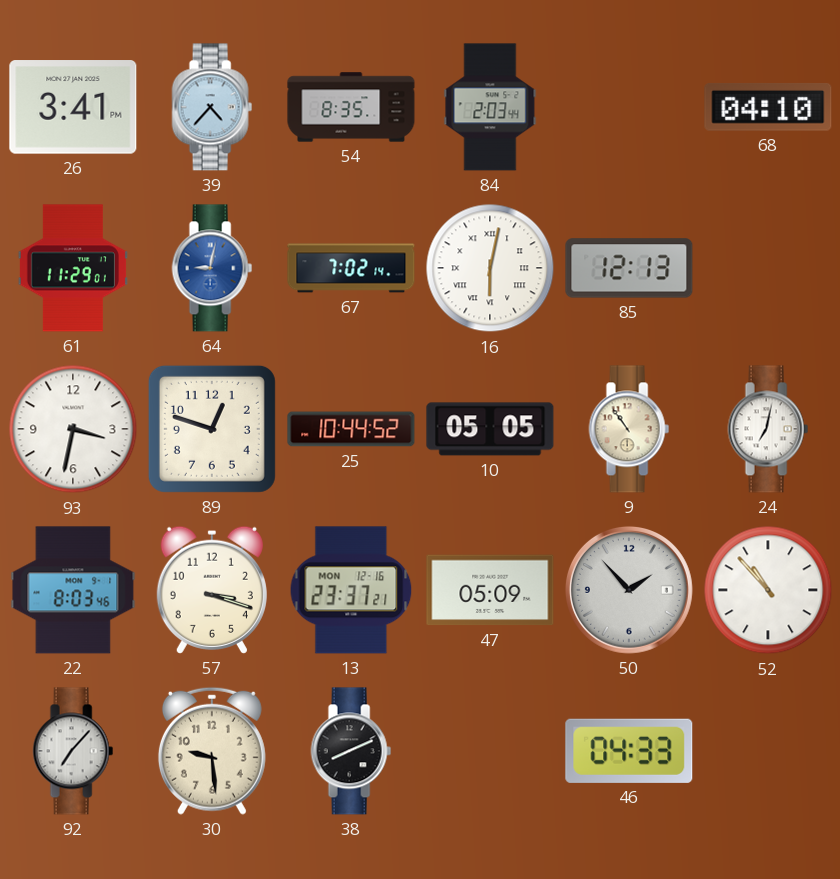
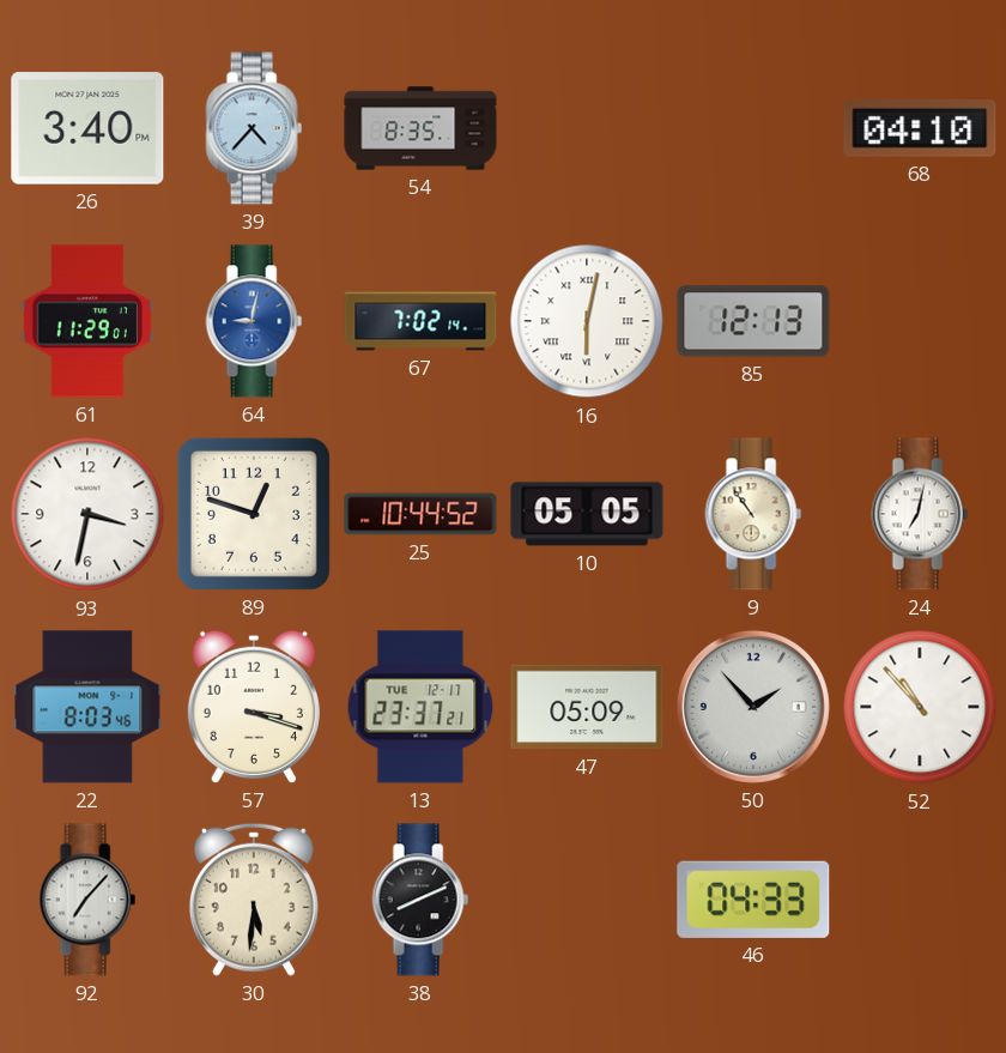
26: 3:41 -> 3:40 (87, 128)
84: 2:03 -> none (490, 107)
13 date: MON 12-16 -> TUE 12-17 (420, 707)
30: 9:29 -> 5:31 (254, 900)
